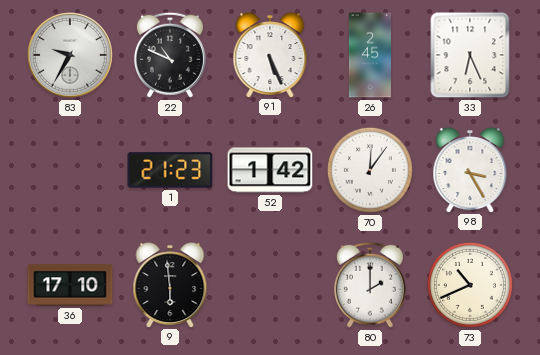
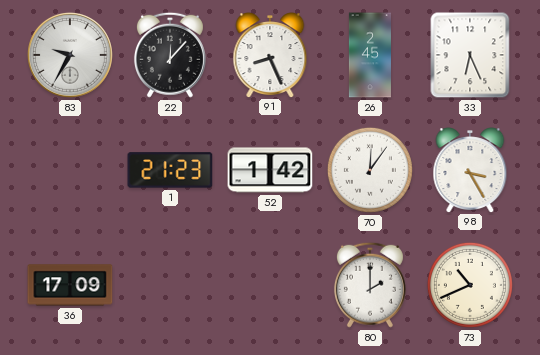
22: 10:49 -> 12:07 (170, 55)
91: 5:26 -> 8:26 (270, 55)
36: 17:10 -> 17:09 (70, 285)
9: 5:59 -> none (170, 285)
